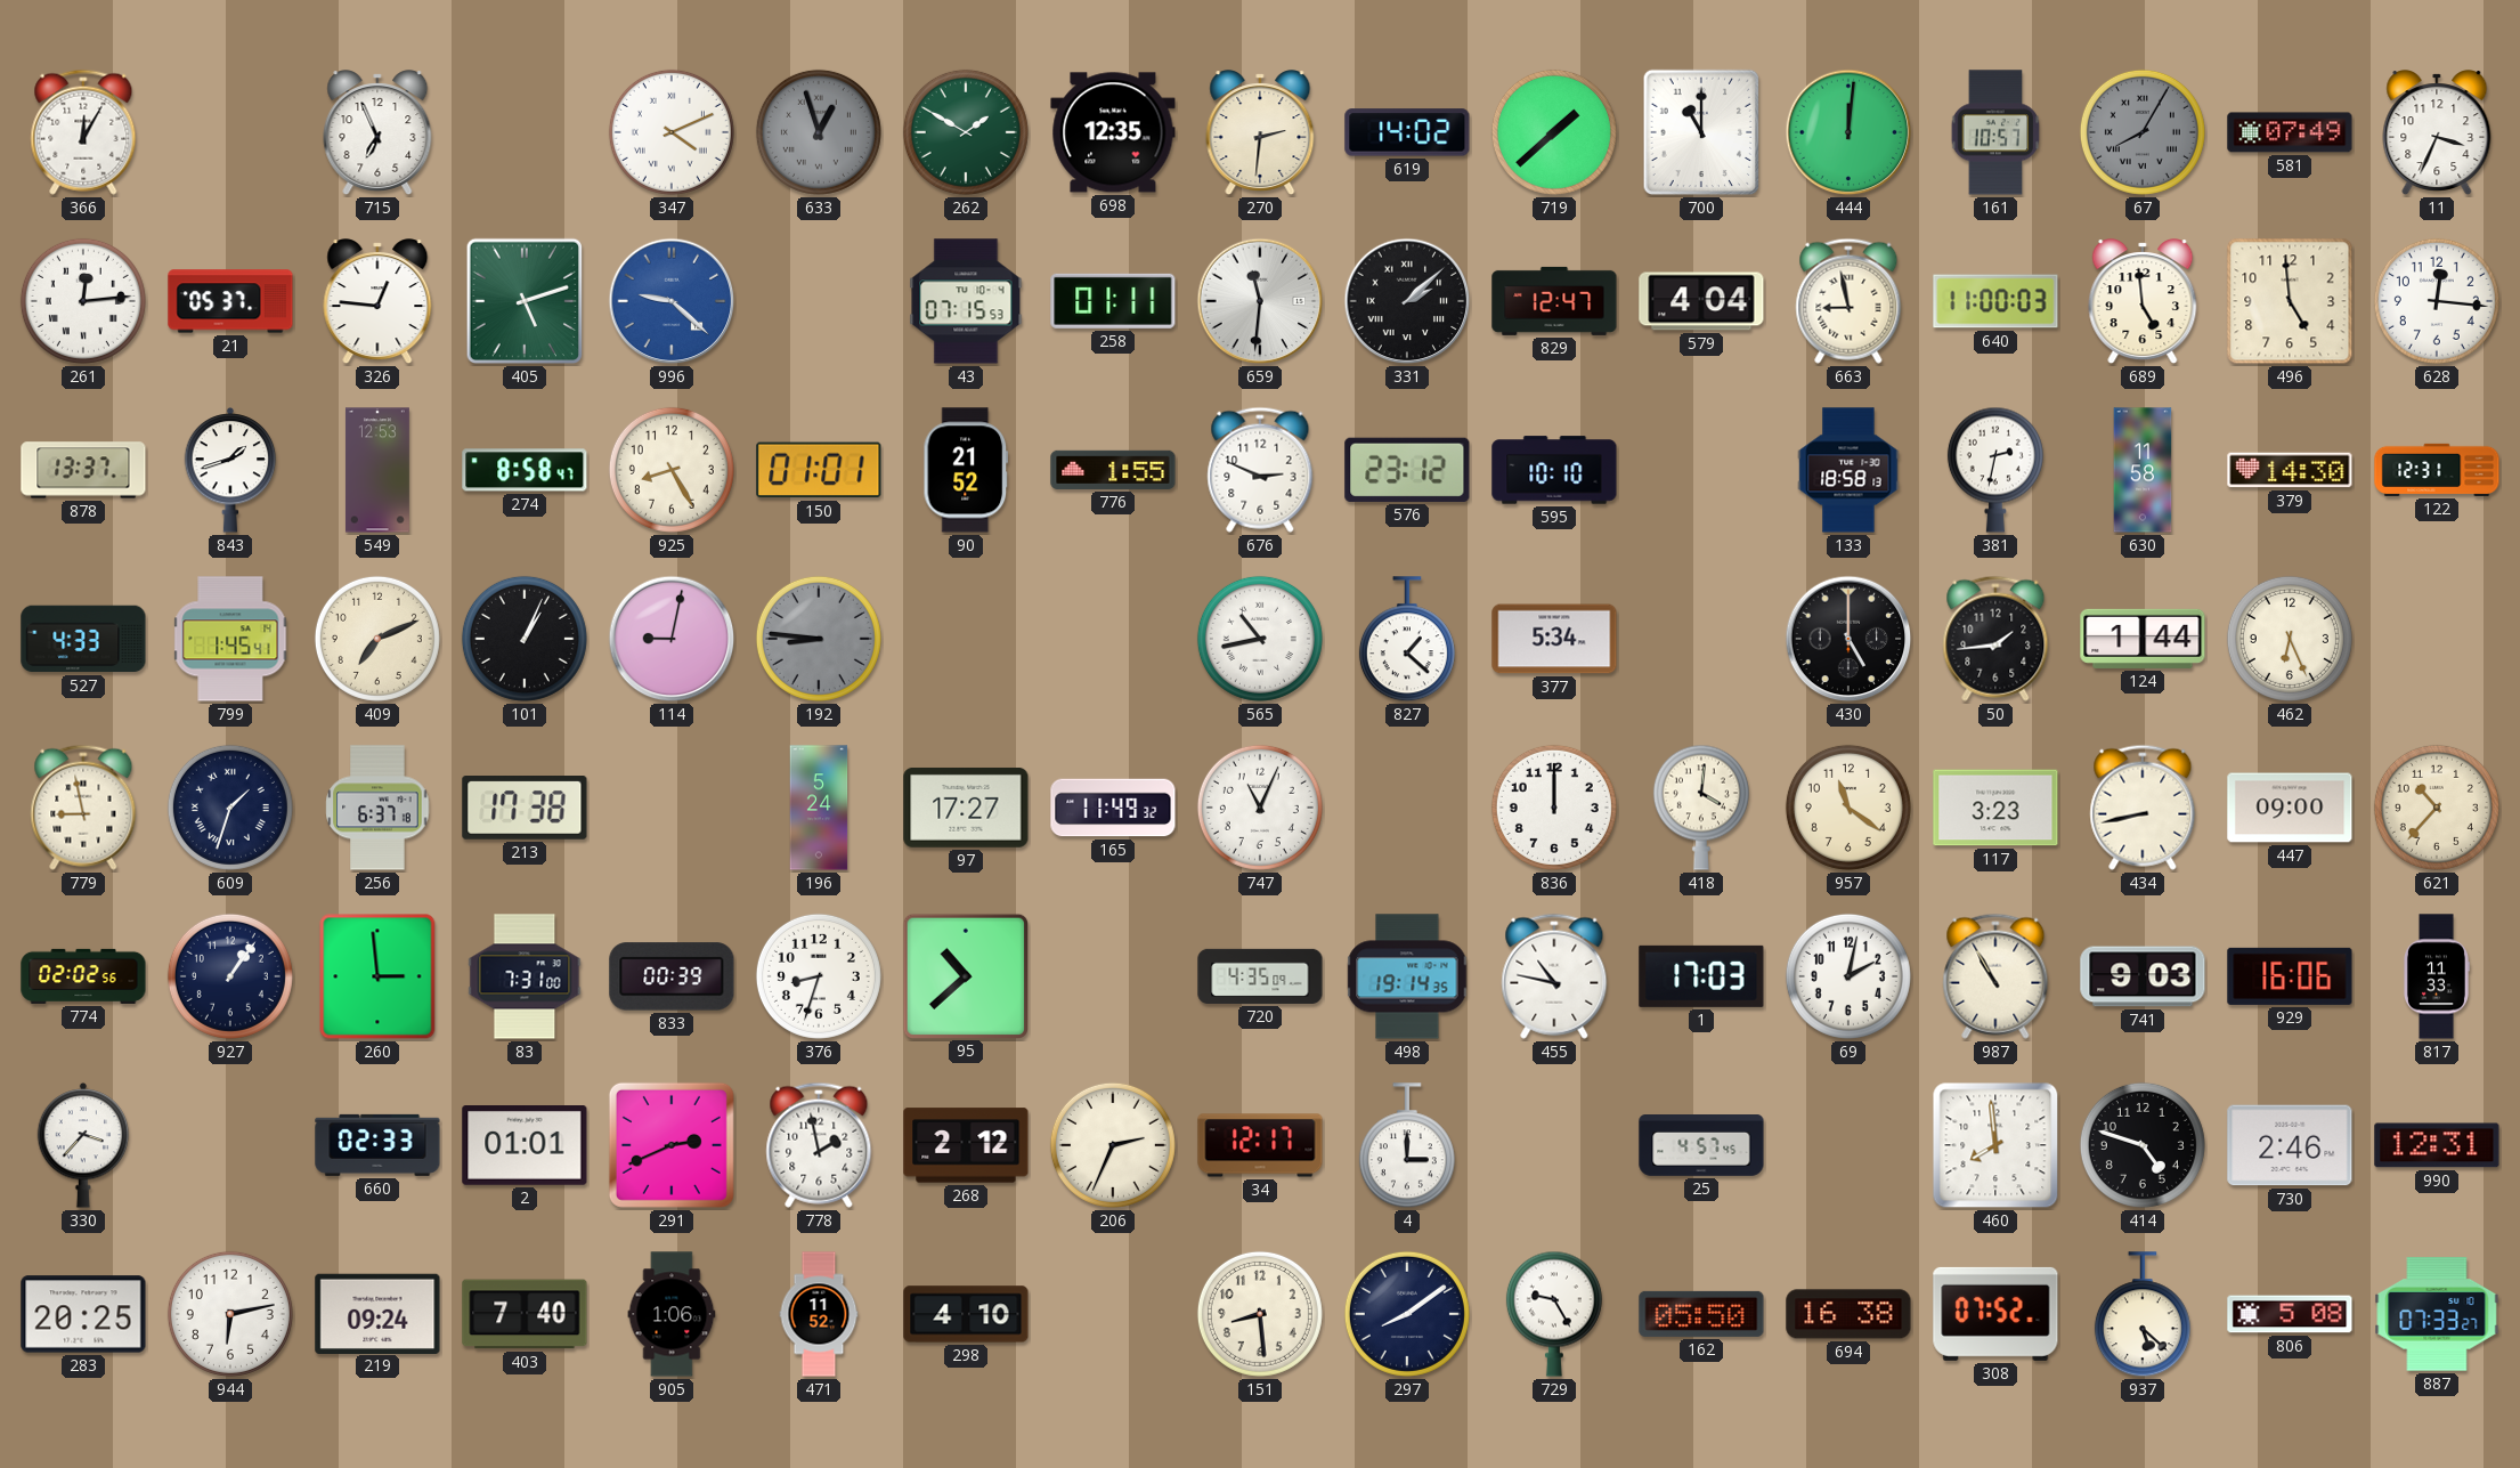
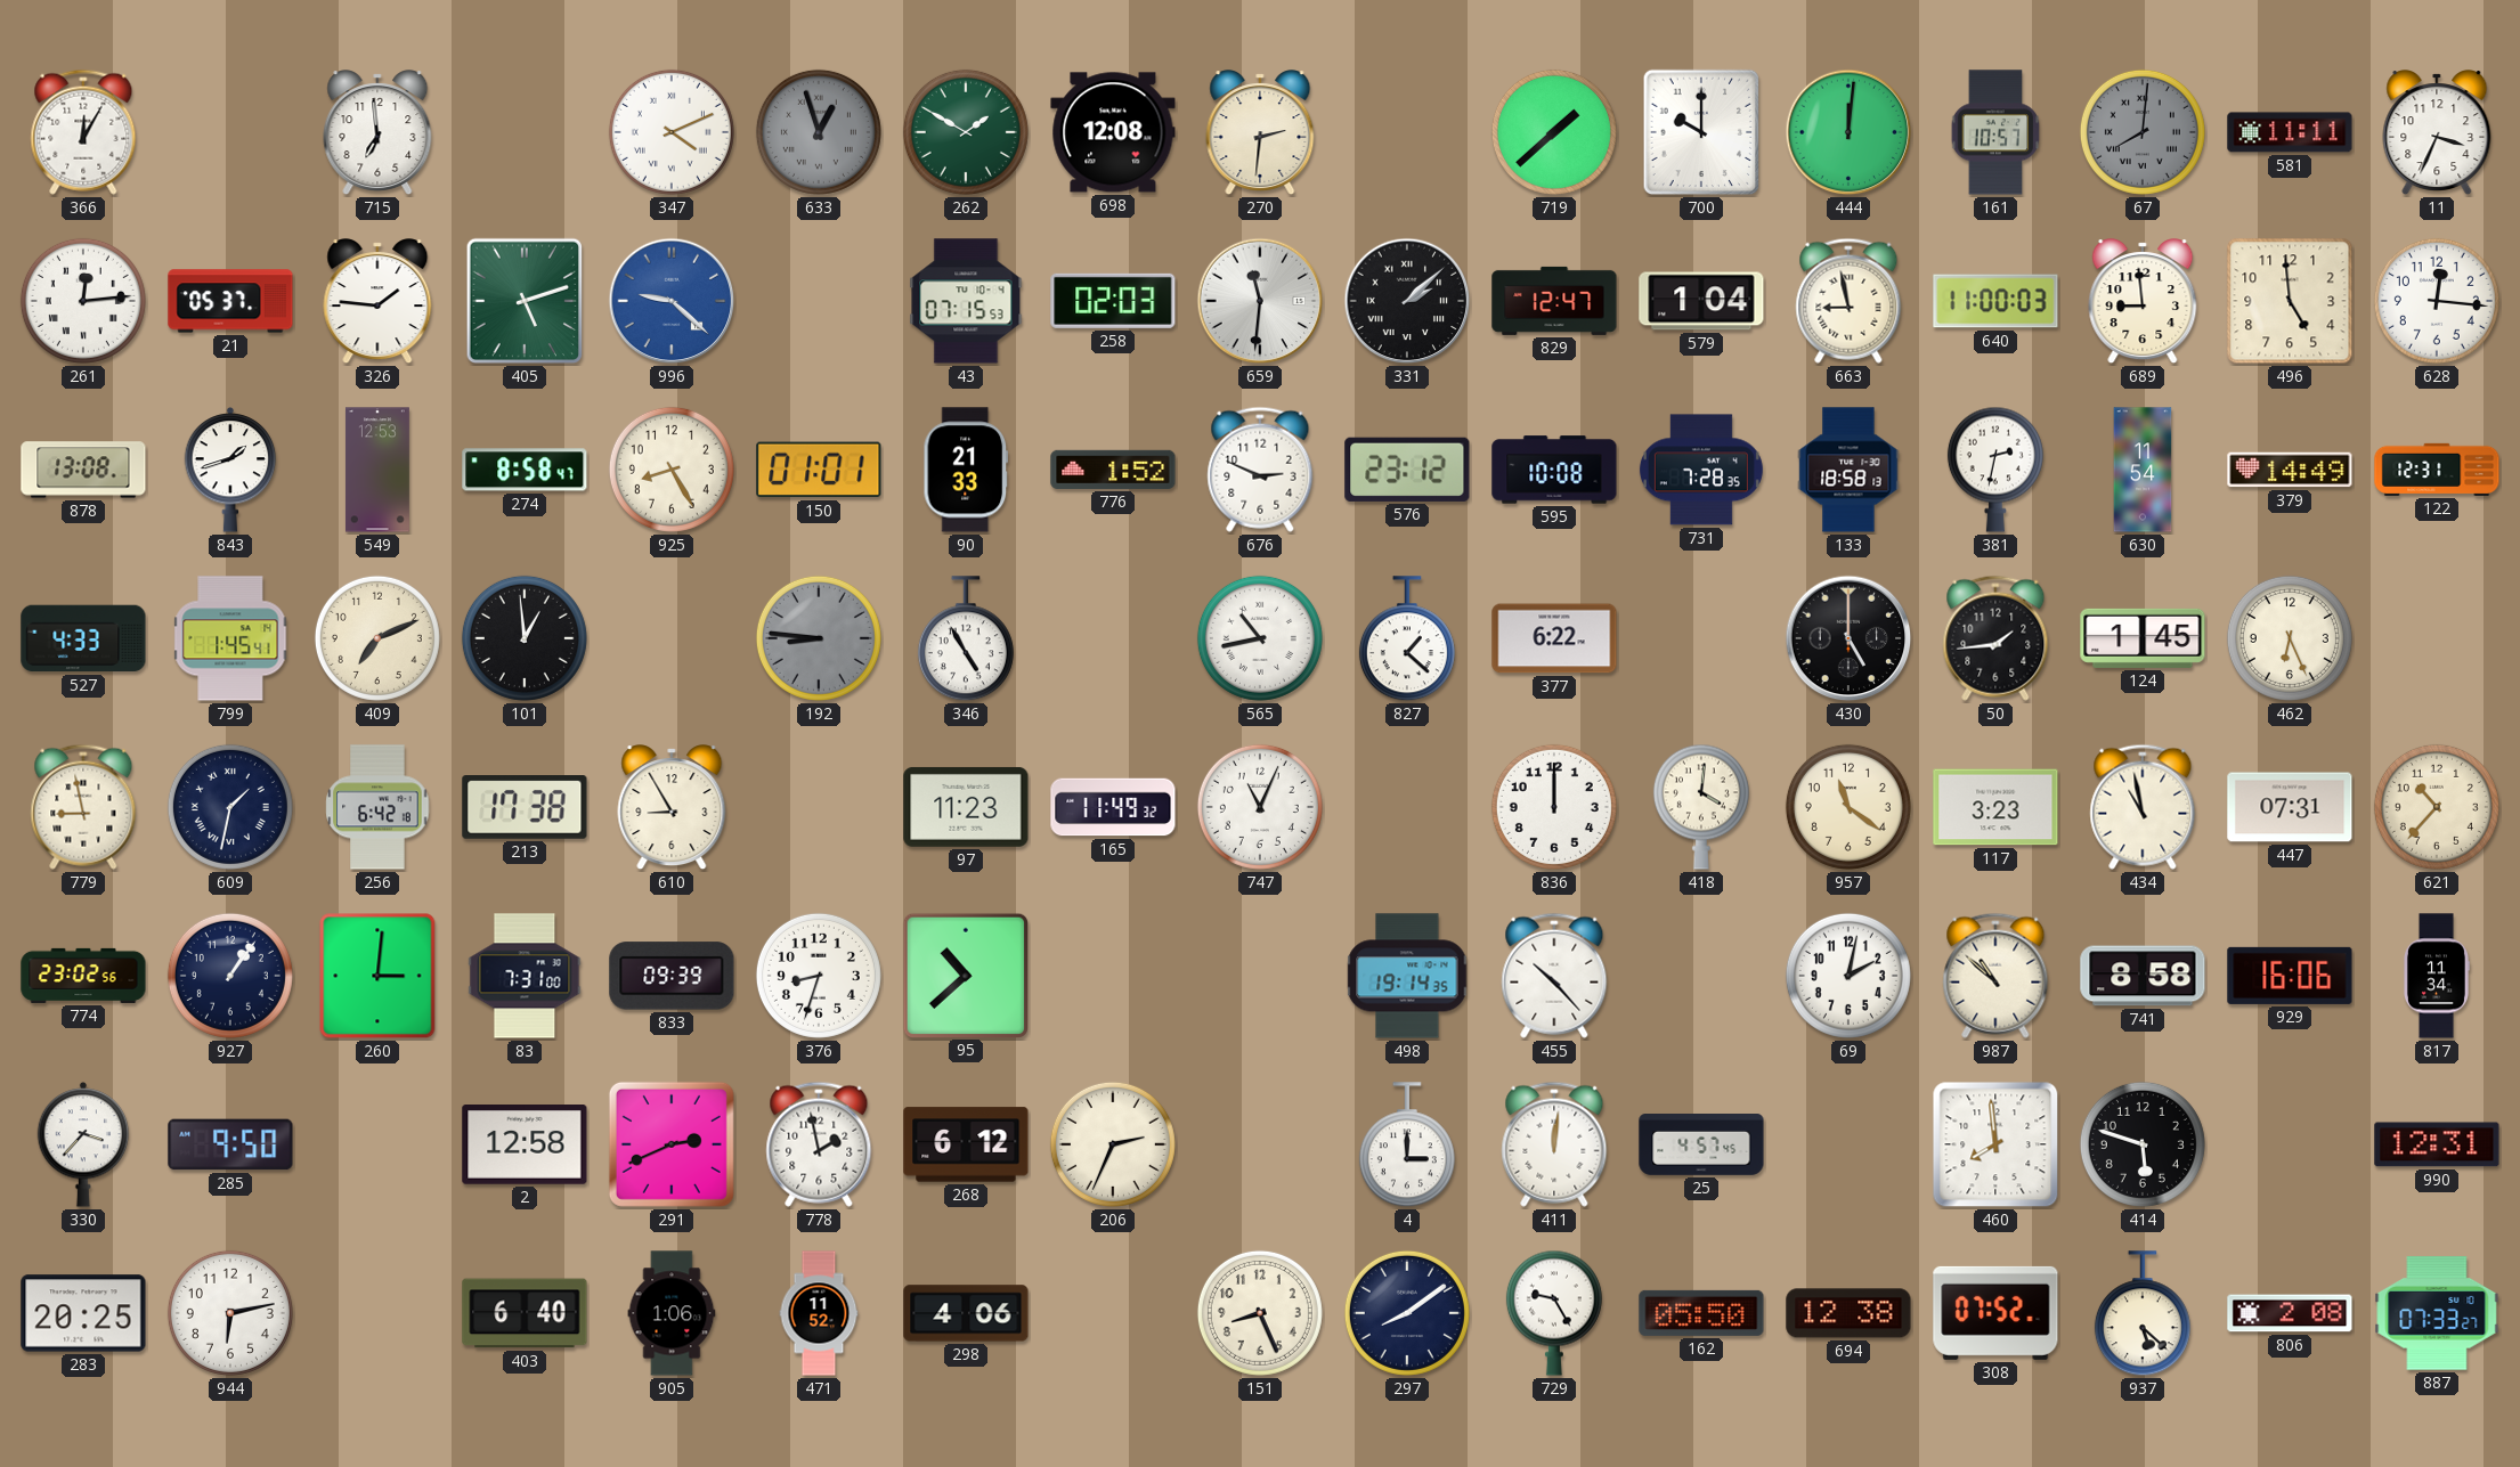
715: 6:56 -> 6:59 (377, 133)
698: 12:35 -> 12:08 (1113, 132)
619: 14:02 -> none (1407, 132)
700: 11:00 -> 10:00 (1700, 132)
67: 8:05 -> 8:01 (2143, 132)
581: 07:49 -> 11:11 (2290, 132)
326: 12:46 -> 1:46 (377, 302)
258: 01:11 -> 02:03 (1113, 301)
579: 4:04 -> 1:04 (1701, 301)
689: 4:59 -> 8:59 (2143, 302)
878: 13:37 -> 13:08 (83, 470)
90: 21:52 -> 21:33 (966, 470)
776: 1:55 -> 1:52 (1113, 470)
595: 10:10 -> 10:08 (1554, 470)
731: none -> 7:28 (1701, 470)
630: 11:58 -> 11:54 (2143, 470)
379: 14:30 -> 14:49 (2290, 470)
101: 1:04 -> 12:59 (525, 638)
114: 9:02 -> none (672, 639)
346: none -> 4:55 (966, 639)
377: 5:34 -> 6:22 (1554, 638)
124: 1:44 -> 1:45 (2143, 638)
609: 1:33 -> 1:32 (230, 807)
256: 6:37 -> 6:42 (377, 807)
610: none -> 8:55 (672, 808)
196: 5:24 -> none (819, 808)
97: 17:27 -> 11:23 (966, 807)
434: 8:43 -> 10:58 (2143, 807)
447: 09:00 -> 07:31 (2290, 807)
774: 02:02 -> 23:02 (83, 976)
260: 2:59 -> 3:01 (377, 976)
833: 00:39 -> 09:39 (672, 976)
720: 4:35 -> none (1260, 976)
455: 10:47 -> 10:23 (1554, 976)
1: 17:03 -> none (1701, 976)
987: 10:55 -> 10:52 (1995, 976)
741: 9:03 -> 8:58 (2143, 976)
817: 11:33 -> 11:34 (2437, 976)
285: none -> 9:50 (230, 1144)
660: 02:33 -> none (377, 1145)
2: 01:01 -> 12:58 (525, 1146)
268: 2:12 -> 6:12 (966, 1144)
34: 12:17 -> none (1260, 1145)
411: none -> 12:01 (1554, 1144)
414: 4:48 -> 5:48 (2143, 1144)
730: 2:46 -> none (2290, 1145)
219: 09:24 -> none (377, 1313)
403: 7:40 -> 6:40 (525, 1313)
298: 4:10 -> 4:06 (966, 1313)
151: 8:29 -> 8:26 (1260, 1313)
694: 16:38 -> 12:38 (1848, 1313)
806: 5:08 -> 2:08 (2290, 1313)
